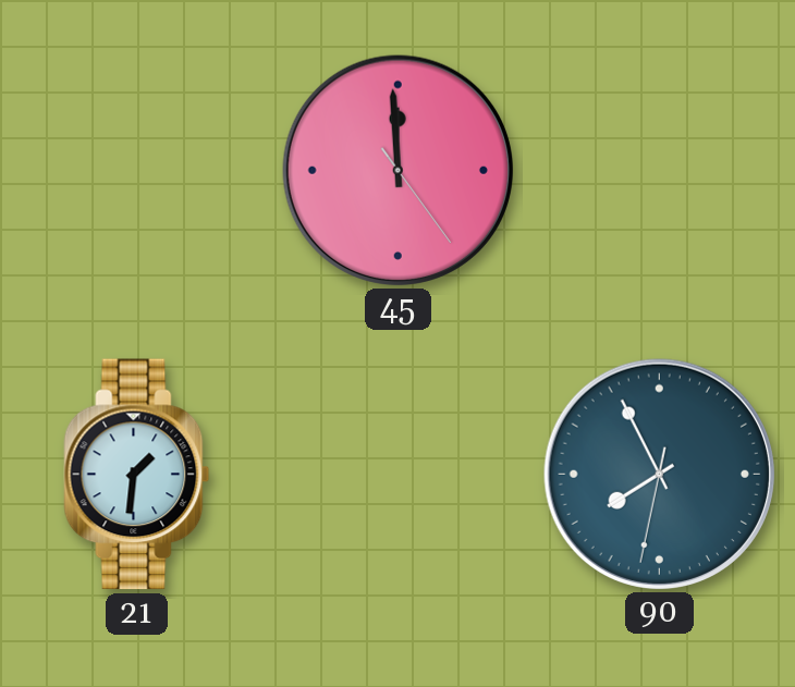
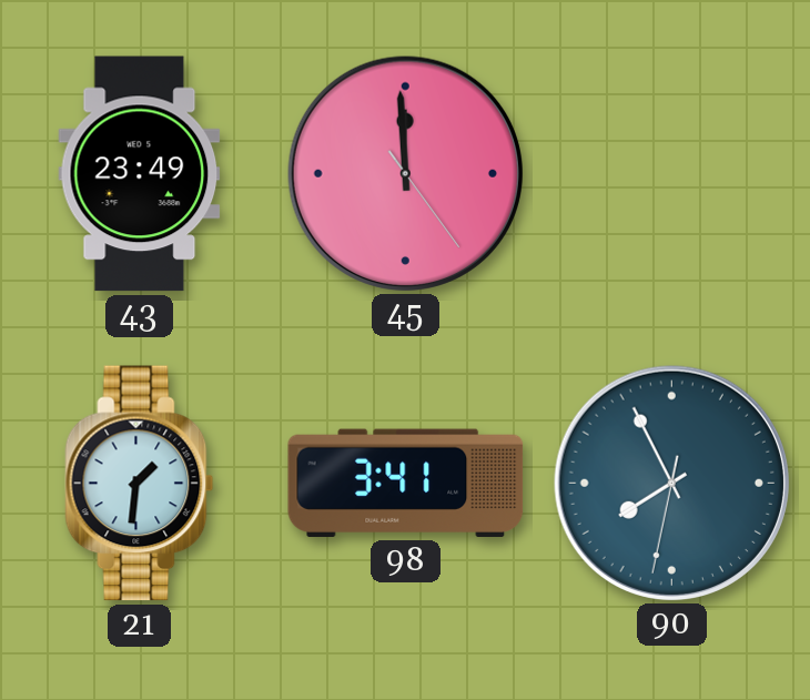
43: none -> 23:49 (140, 174)
98: none -> 3:41 (406, 483)
